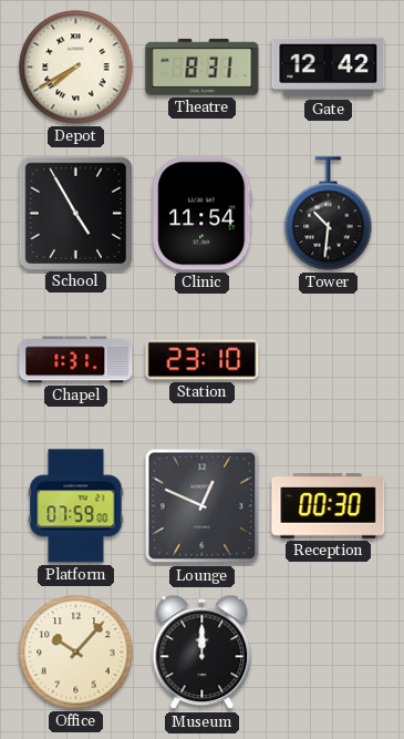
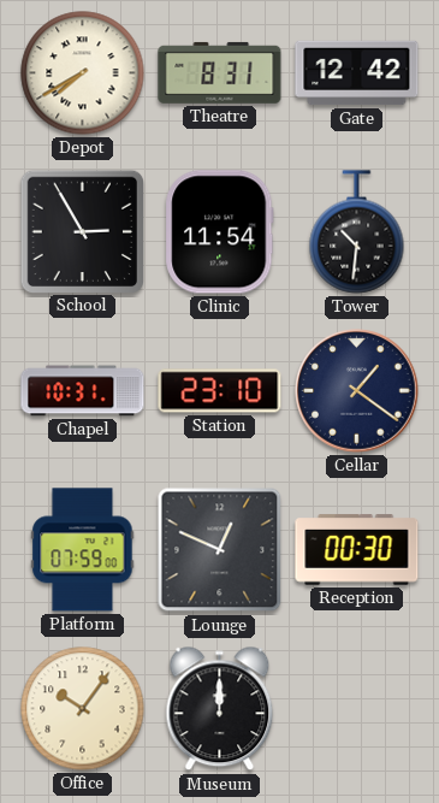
School: 4:55 -> 2:55 (82, 231)
Chapel: 1:31 -> 10:31 (83, 391)
Cellar: none -> 1:21 (357, 391)
Office: 10:07 -> 10:06 (83, 709)
